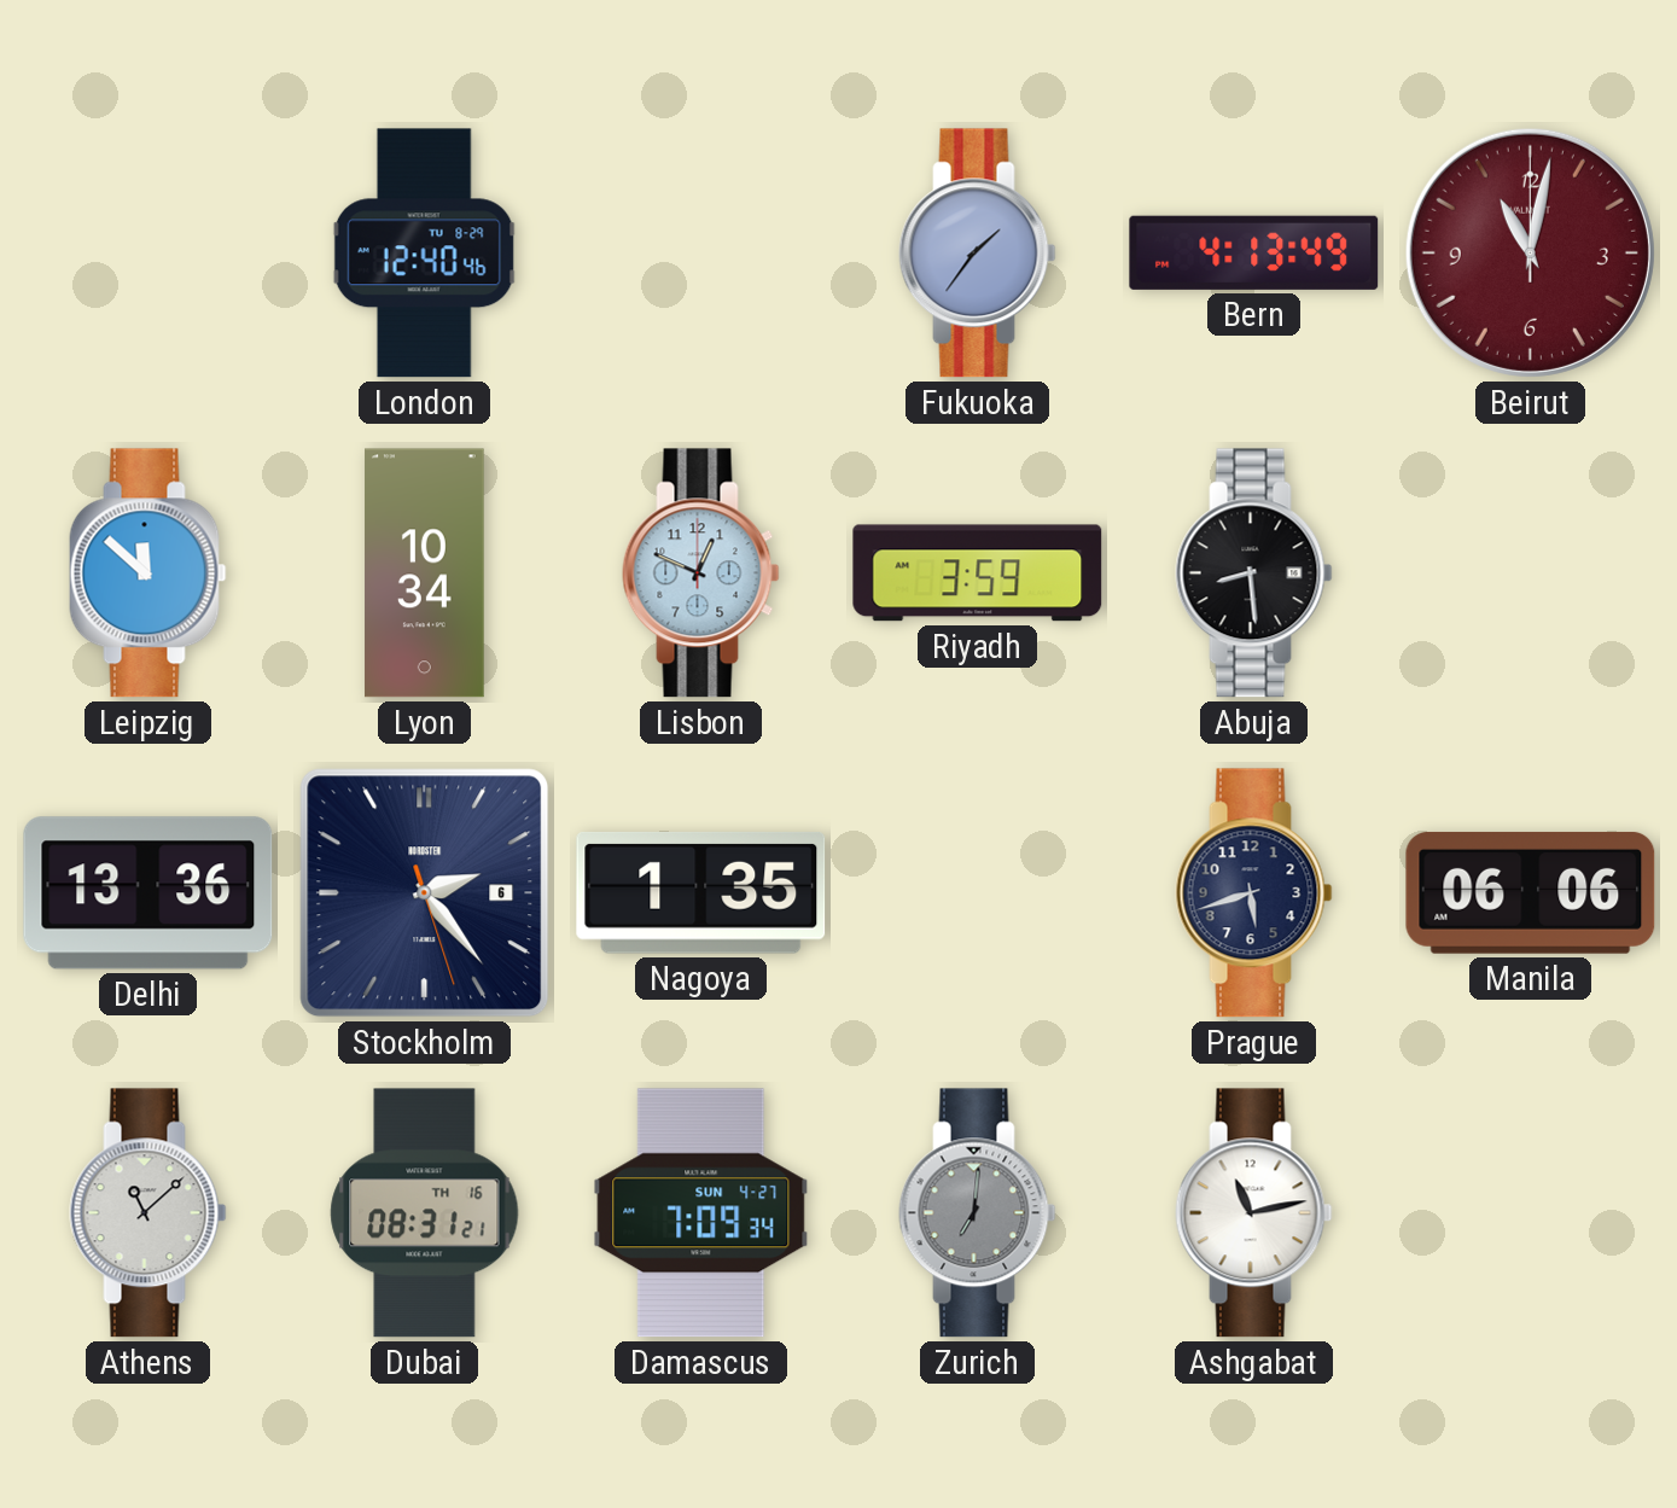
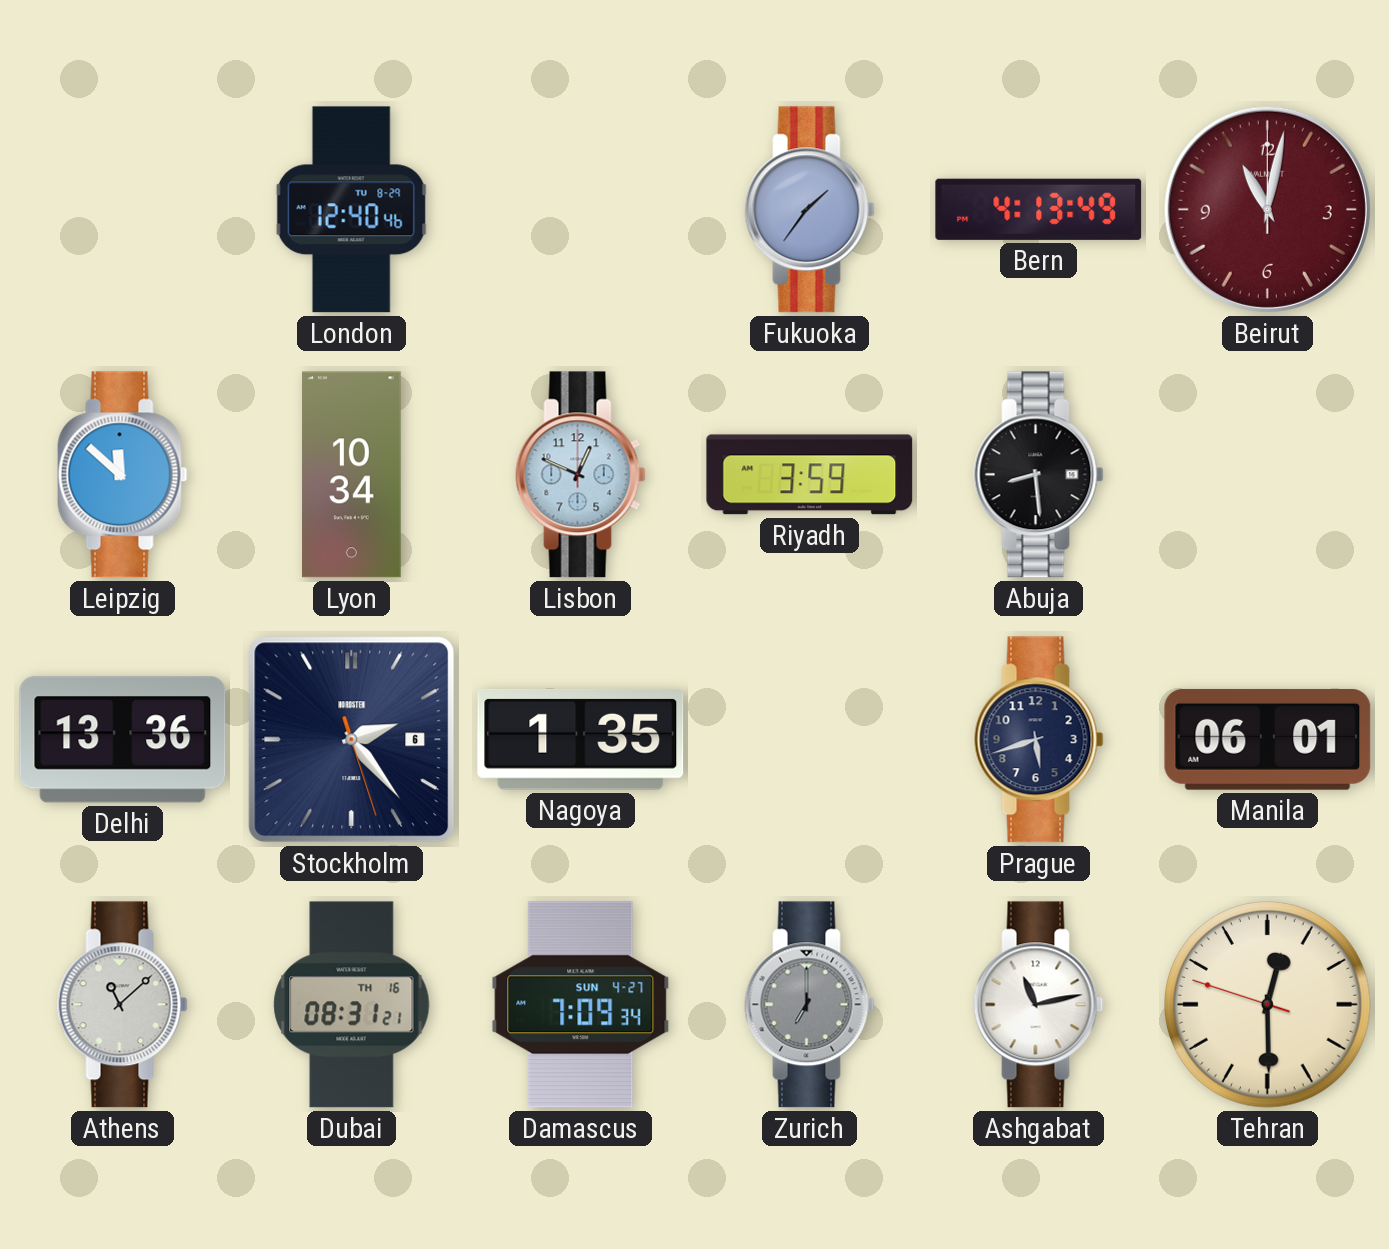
Manila: 06:06 -> 06:01 (1268, 739)
Zurich: 7:01 -> 7:00 (810, 1005)
Tehran: none -> 12:29 (1267, 1004)
